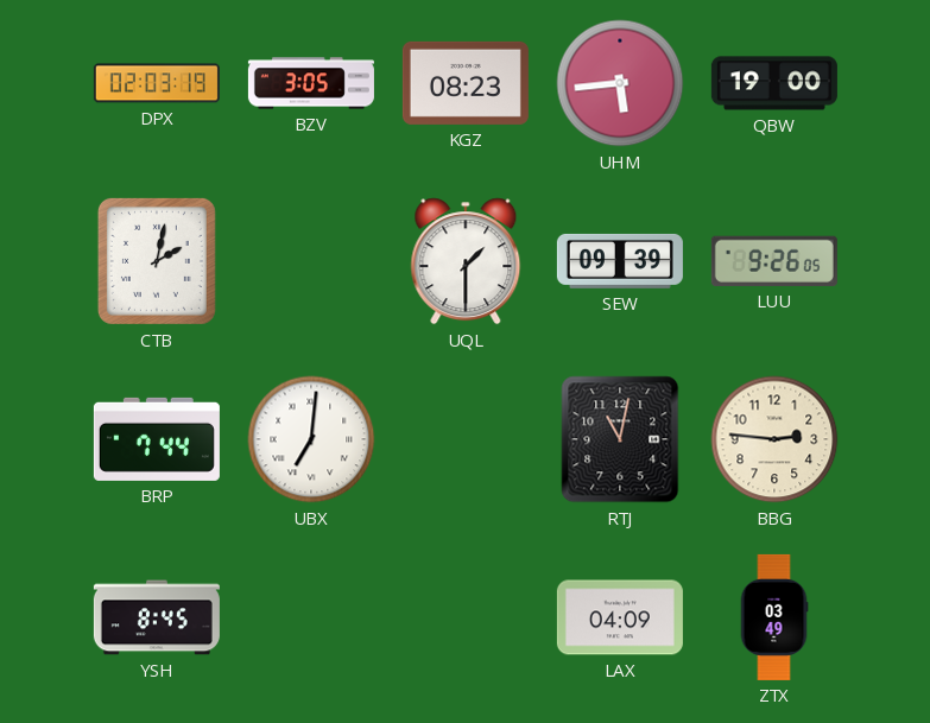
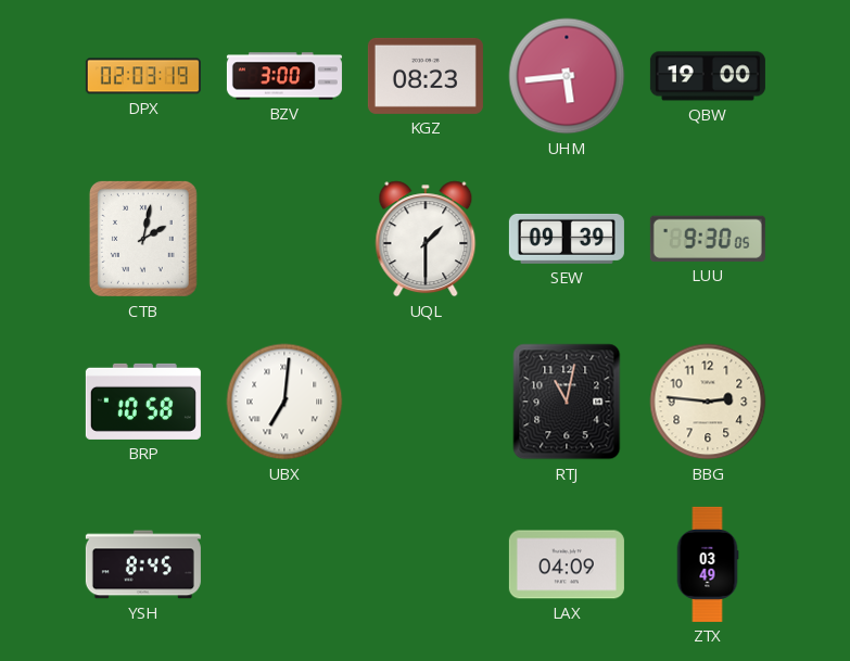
BZV: 3:05 -> 3:00 (284, 76)
LUU: 9:26 -> 9:30 (708, 239)
BRP: 7:44 -> 10:58 (143, 402)
